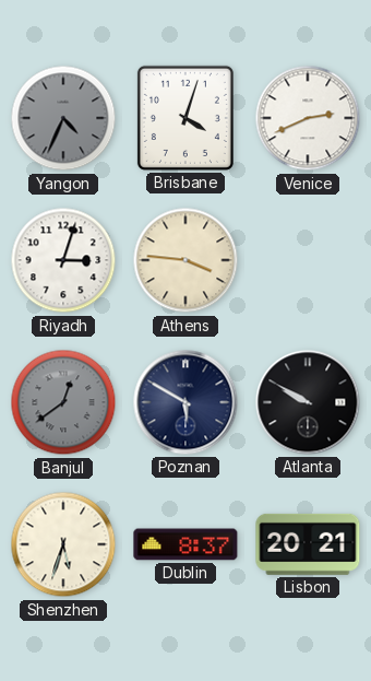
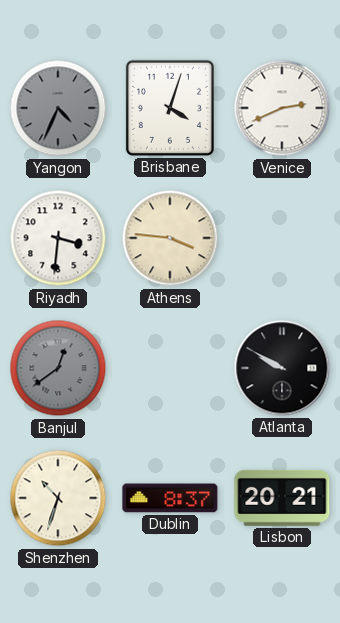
Riyadh: 3:03 -> 3:31 (58, 238)
Poznan: 5:50 -> none (185, 402)
Shenzhen: 5:33 -> 10:33 (58, 498)
